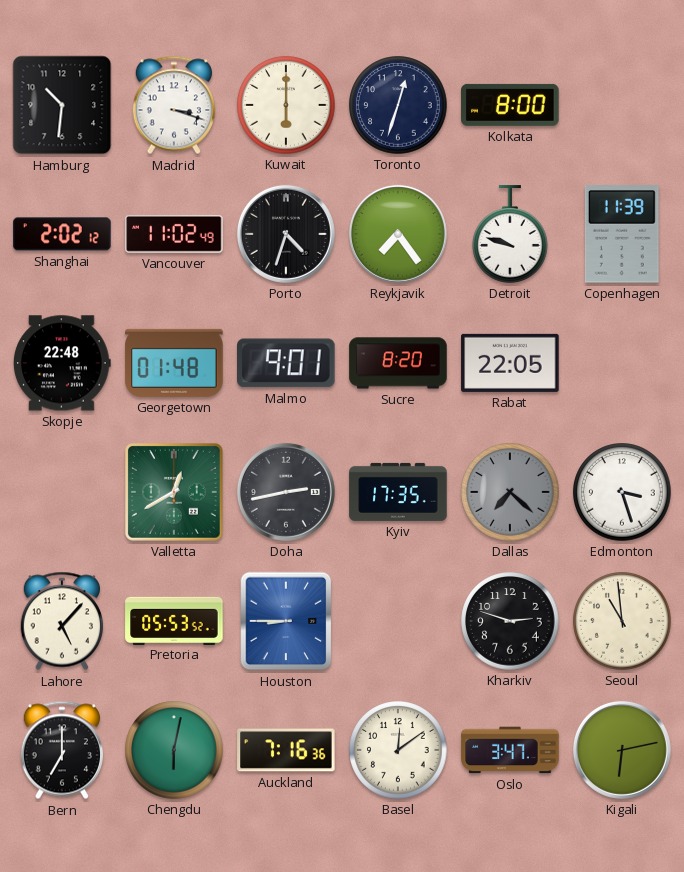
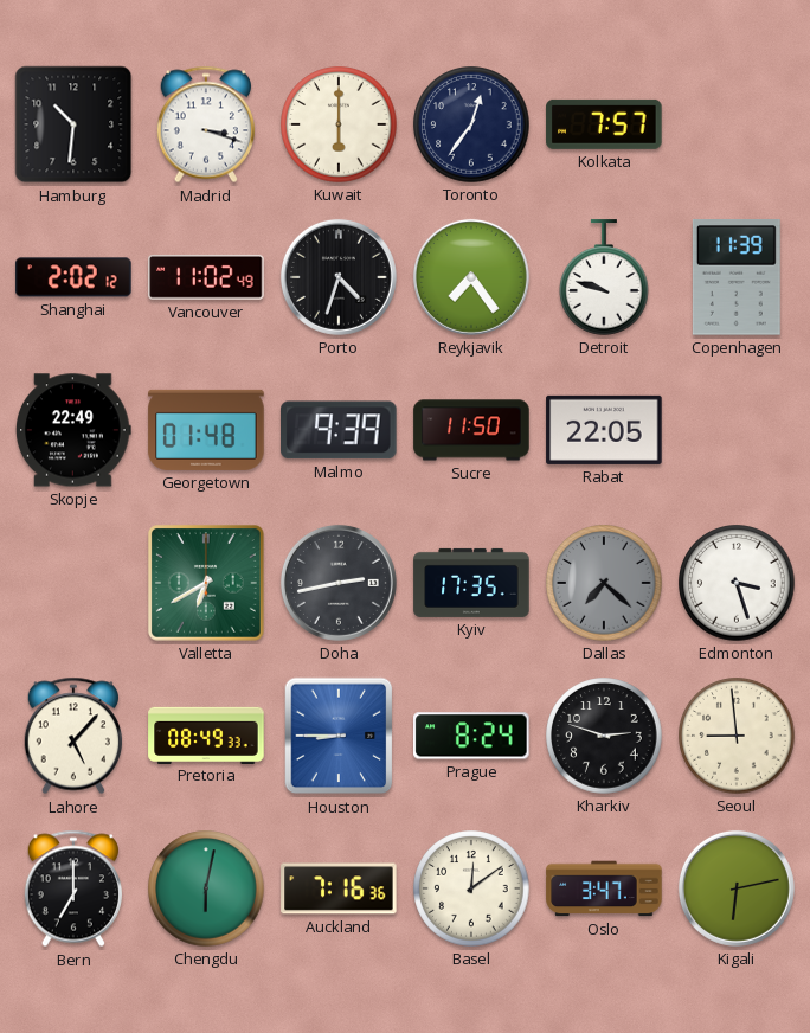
Toronto: 12:33 -> 12:36 (471, 124)
Kolkata: 8:00 -> 7:57 (604, 124)
Skopje: 22:48 -> 22:49 (75, 430)
Malmo: 9:01 -> 9:39 (340, 430)
Sucre: 8:20 -> 11:50 (471, 430)
Valletta: 12:40 -> 6:40 (207, 584)
Pretoria: 05:53 -> 08:49 (206, 734)
Prague: none -> 8:24 (471, 736)
Seoul: 10:59 -> 8:59 (737, 736)
